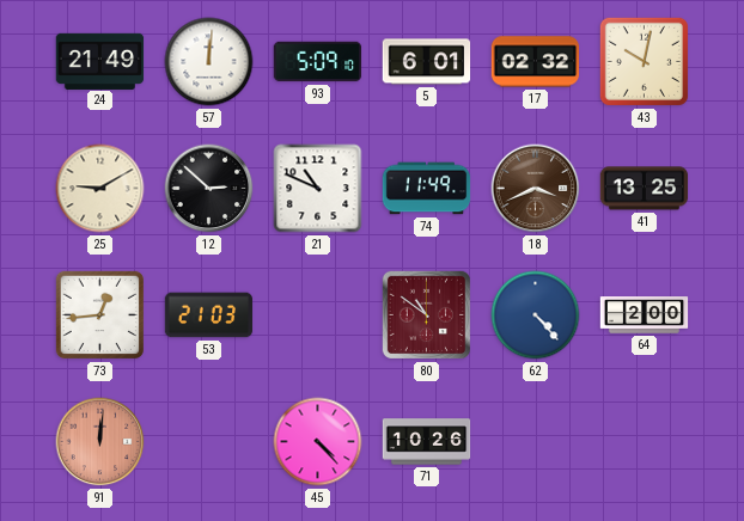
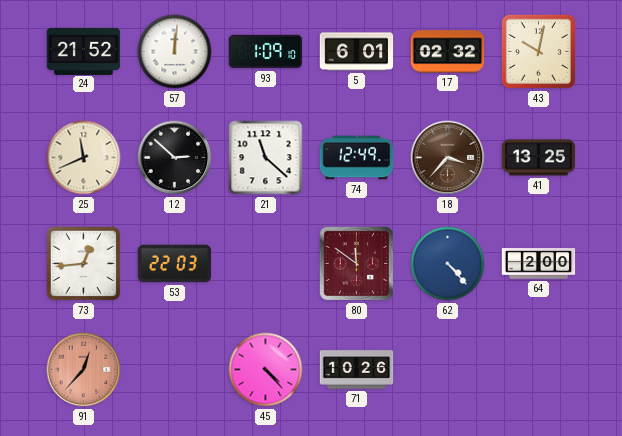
24: 21:49 -> 21:52 (84, 51)
93: 5:09 -> 1:09 (266, 52)
25: 9:10 -> 11:41 (84, 158)
21: 10:49 -> 11:22 (266, 158)
74: 11:49 -> 12:49 (357, 158)
18: 3:41 -> 3:37 (448, 158)
53: 21:03 -> 22:03 (175, 264)
80: 10:51 -> 11:51 (356, 263)
91: 12:01 -> 12:37 (84, 370)
